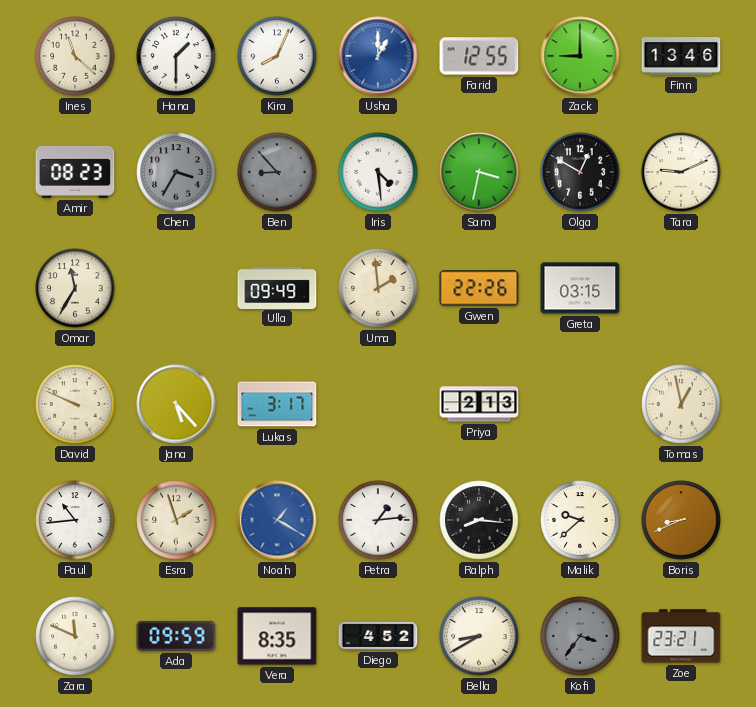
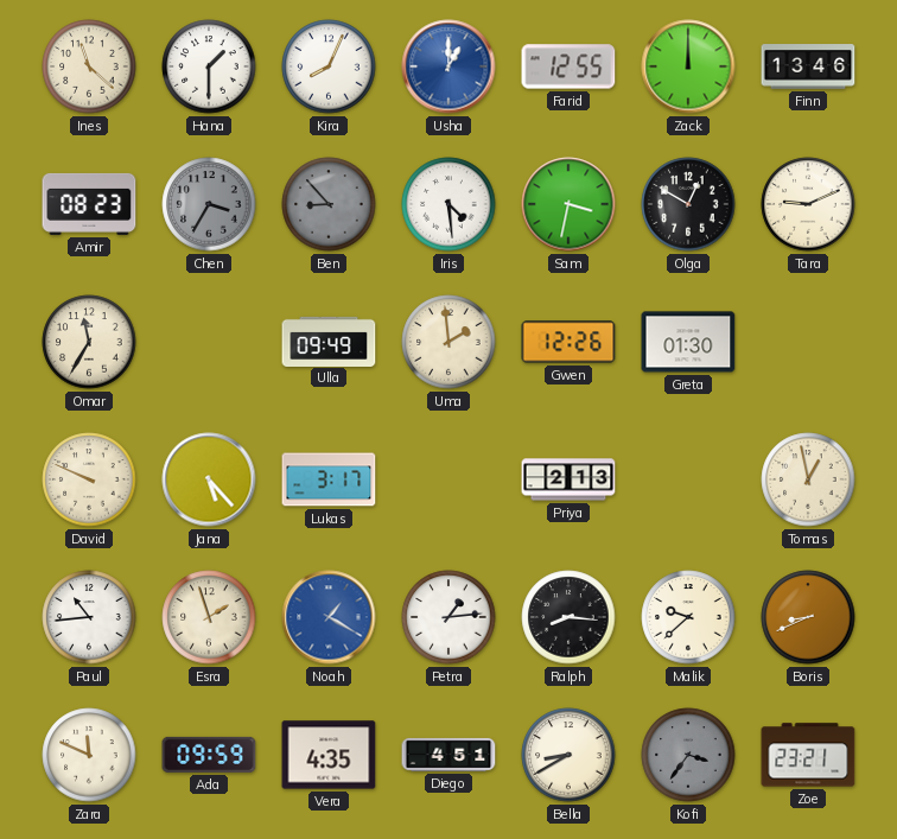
Zack: 9:00 -> 12:00 (688, 66)
Gwen: 22:26 -> 12:26 (568, 342)
Greta: 03:15 -> 01:30 (688, 342)
Vera: 8:35 -> 4:35 (329, 755)
Diego: 4:52 -> 4:51 (448, 755)
